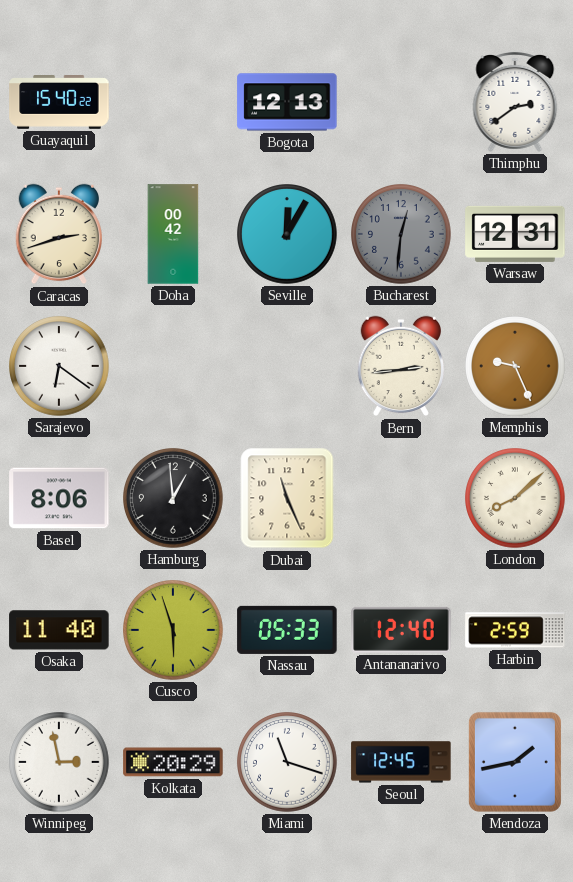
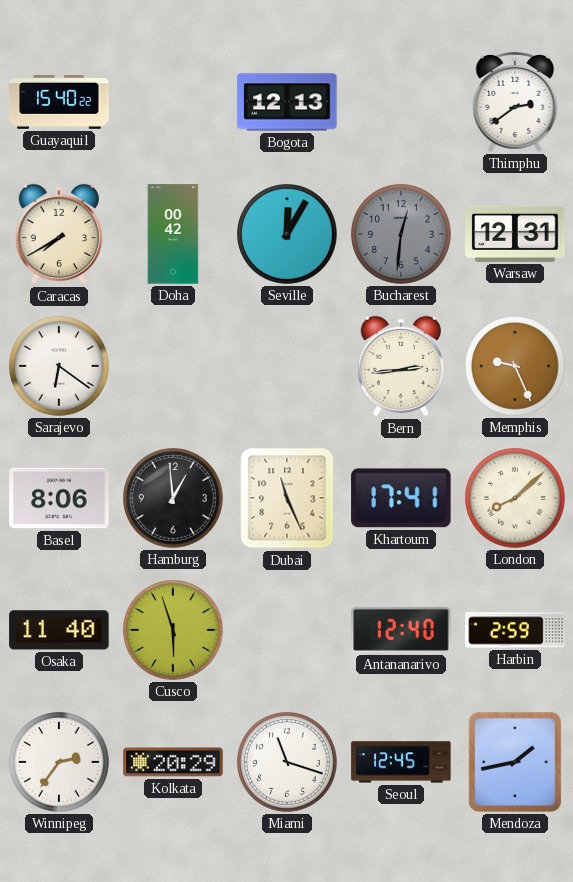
Caracas: 2:42 -> 7:40 (58, 234)
Khartoum: none -> 17:41 (401, 498)
Nassau: 05:33 -> none (287, 630)
Winnipeg: 2:58 -> 2:36 (60, 763)
